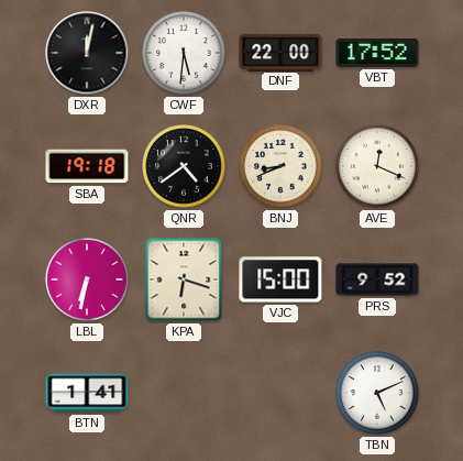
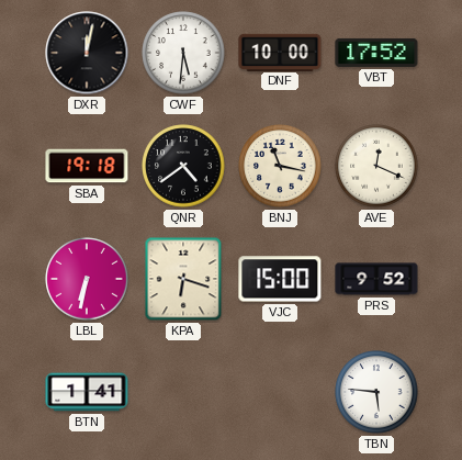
DNF: 22:00 -> 10:00 (280, 52)
BNJ: 8:41 -> 11:17 (280, 166)
TBN: 5:11 -> 5:46 (376, 392)
